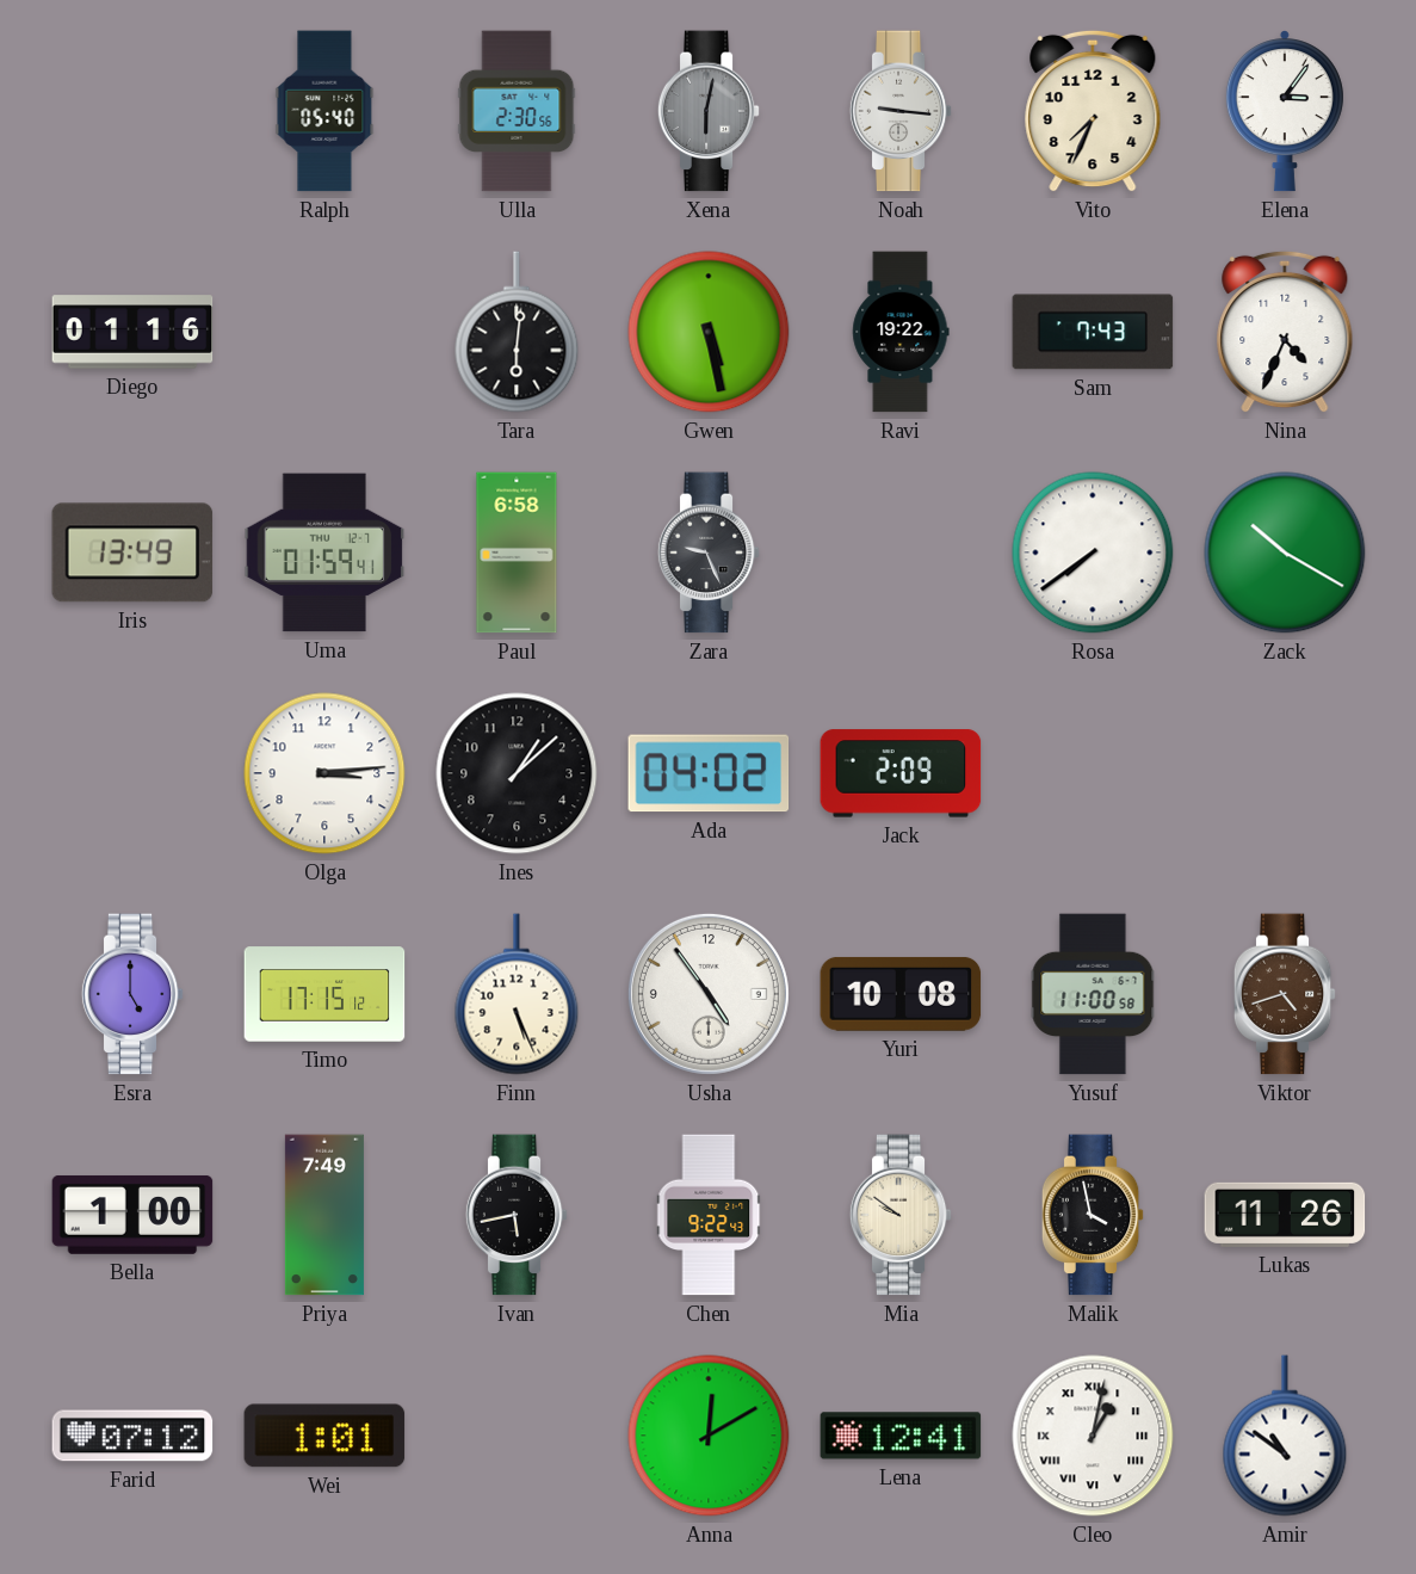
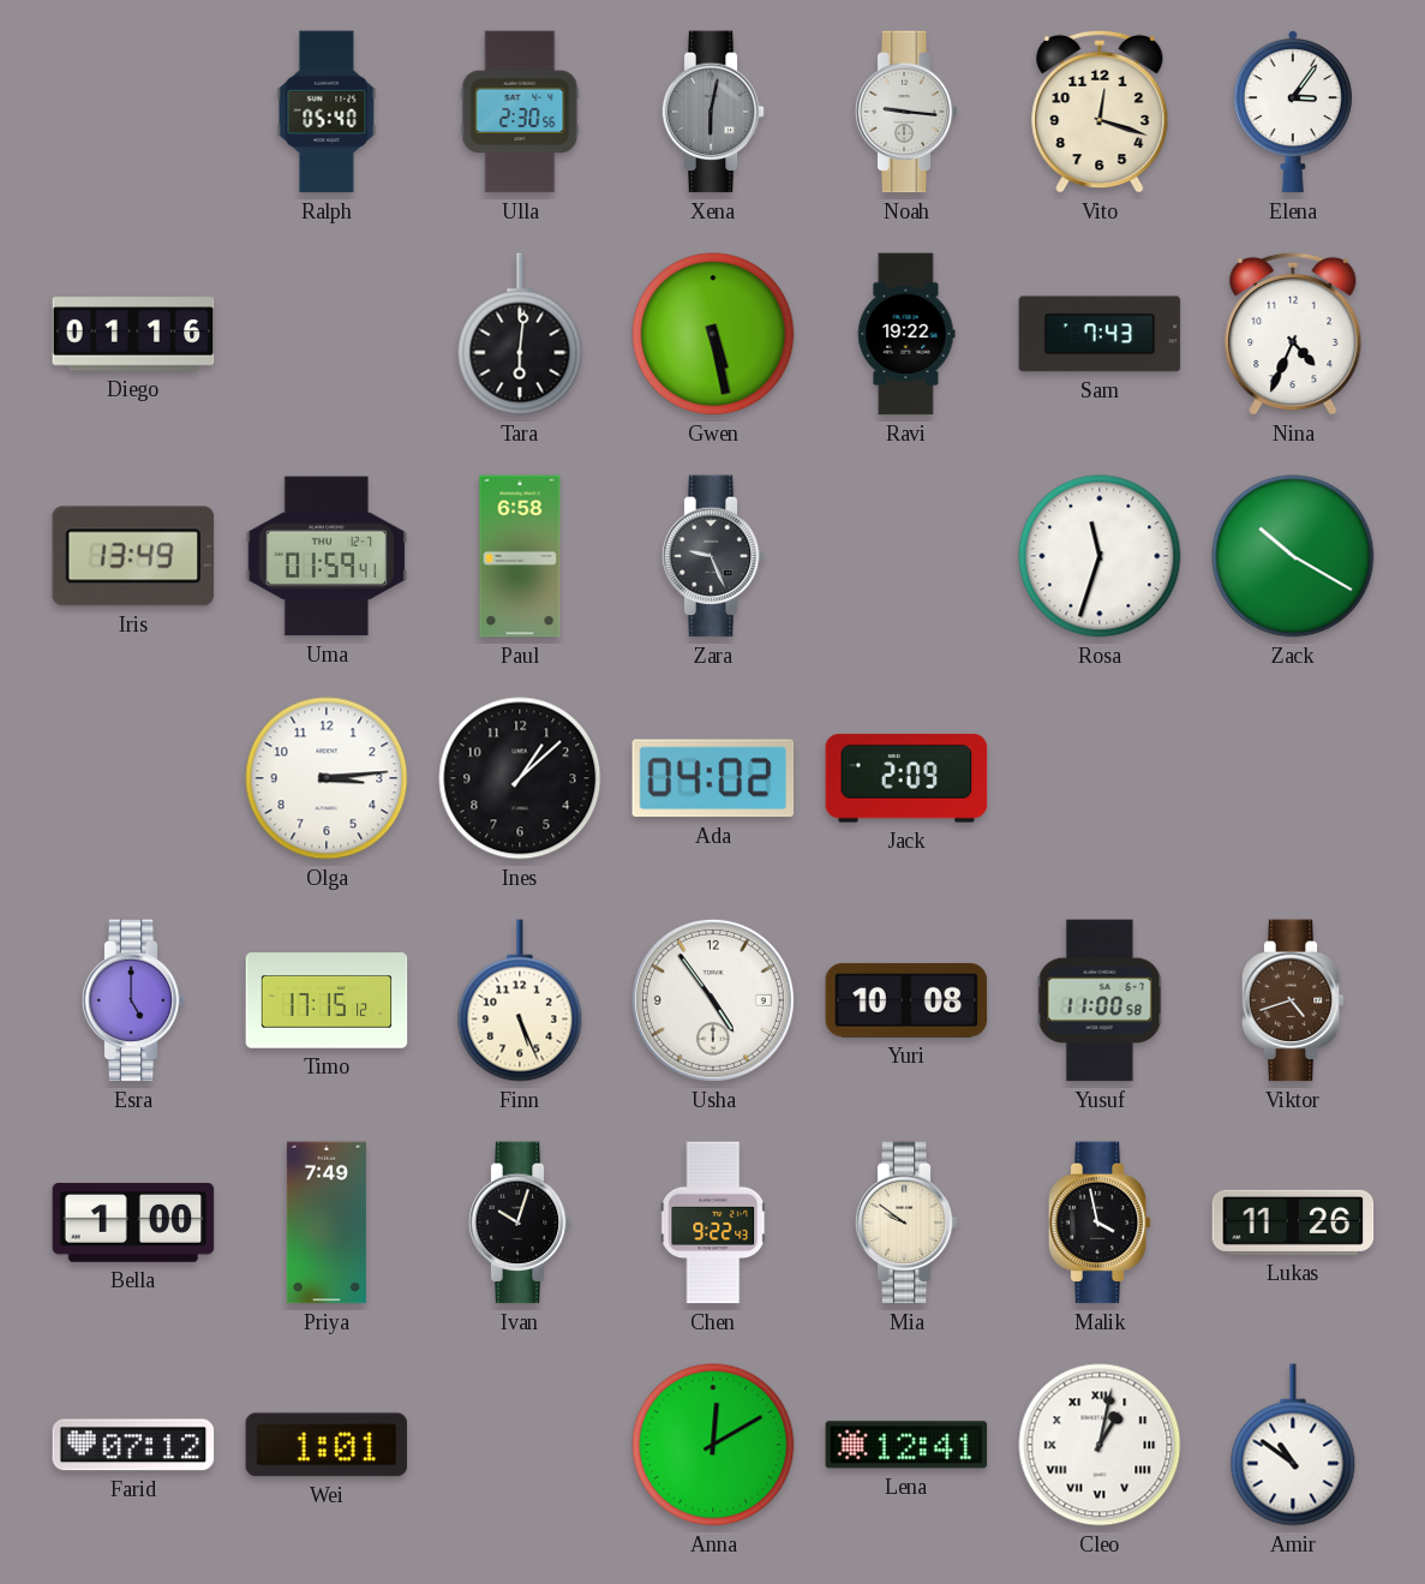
Vito: 7:34 -> 12:18 (1100, 112)
Rosa: 7:39 -> 11:33 (1100, 556)
Ivan: 5:43 -> 10:03 (520, 1223)
